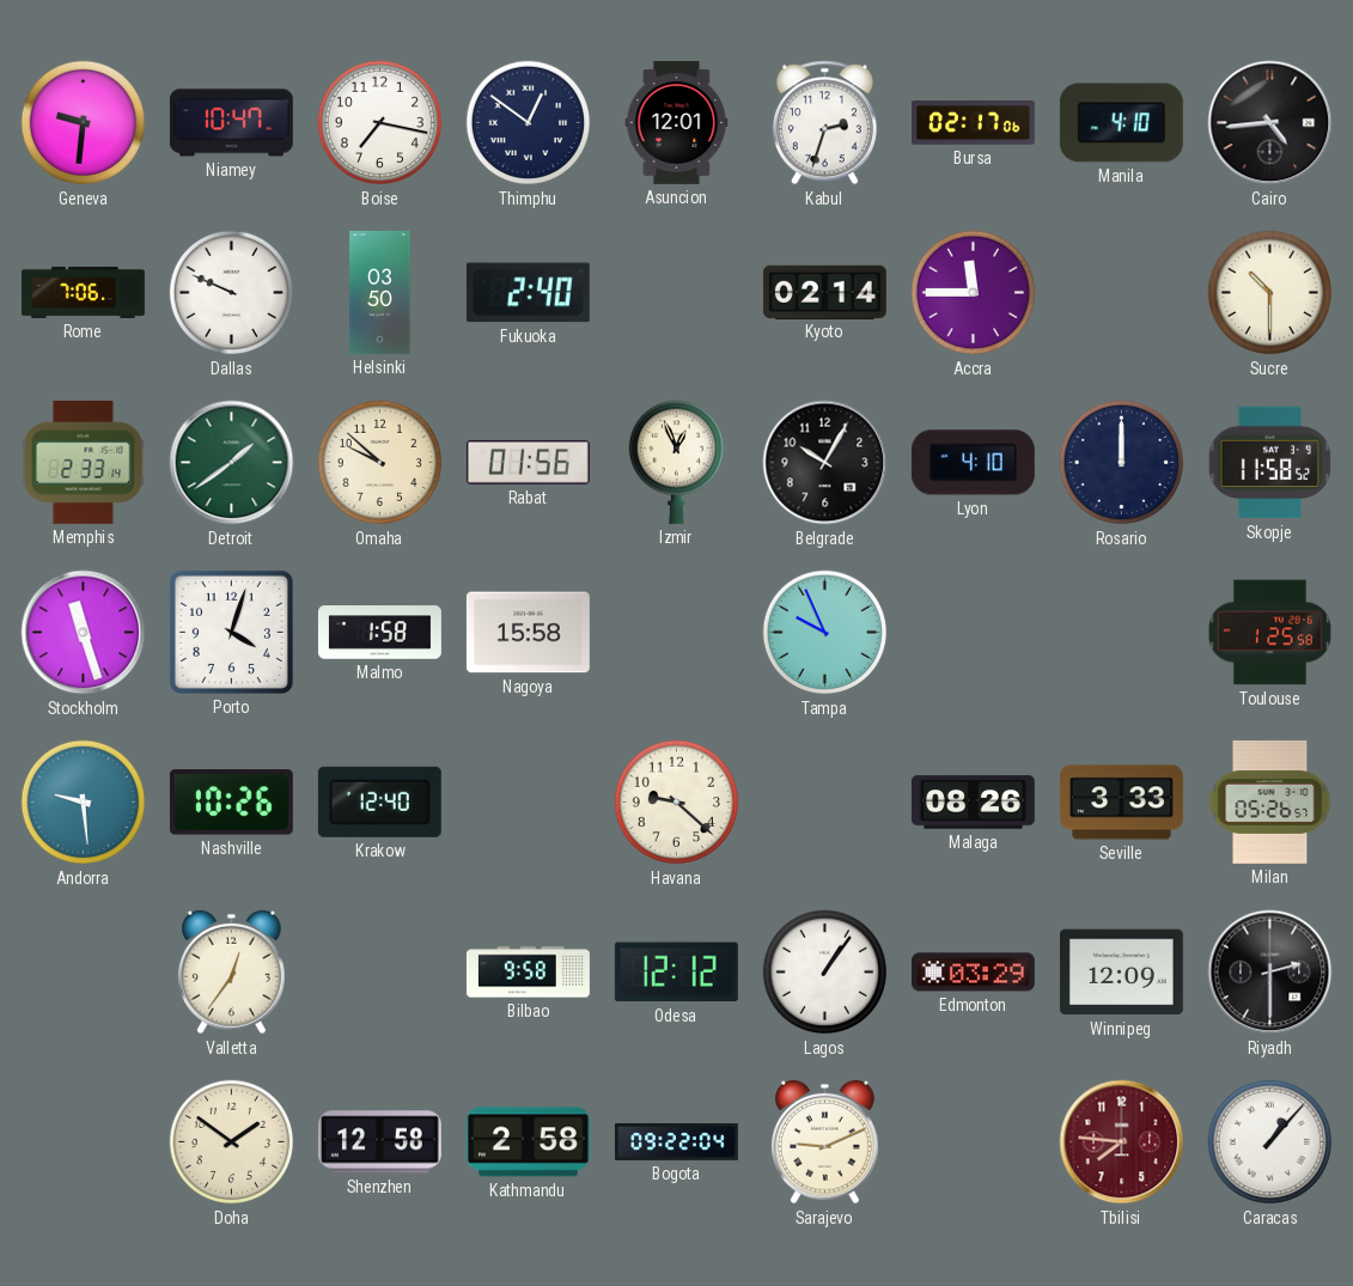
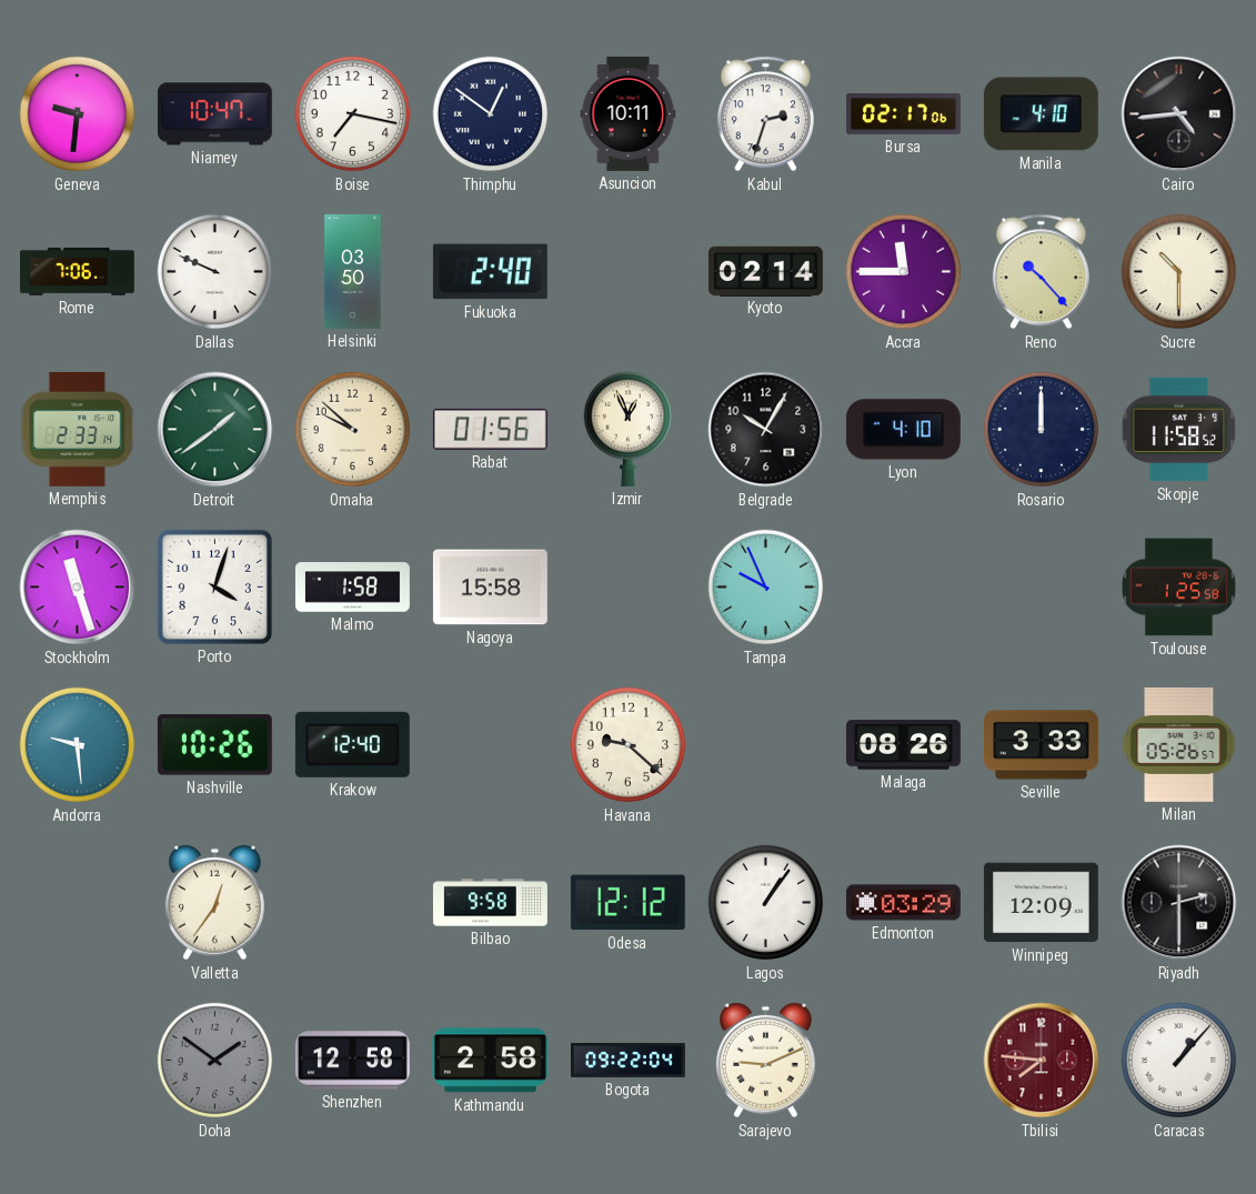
Asuncion: 12:01 -> 10:11 (629, 113)
Reno: none -> 10:23 (1041, 272)
Doha dial: cream -> grey (215, 1061)
